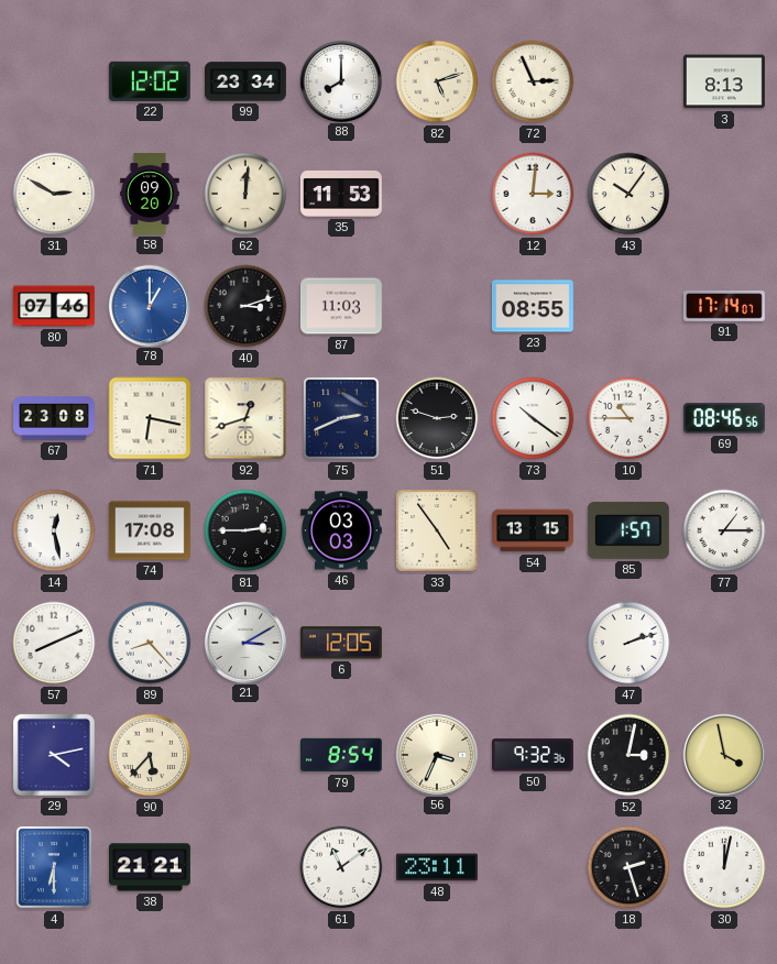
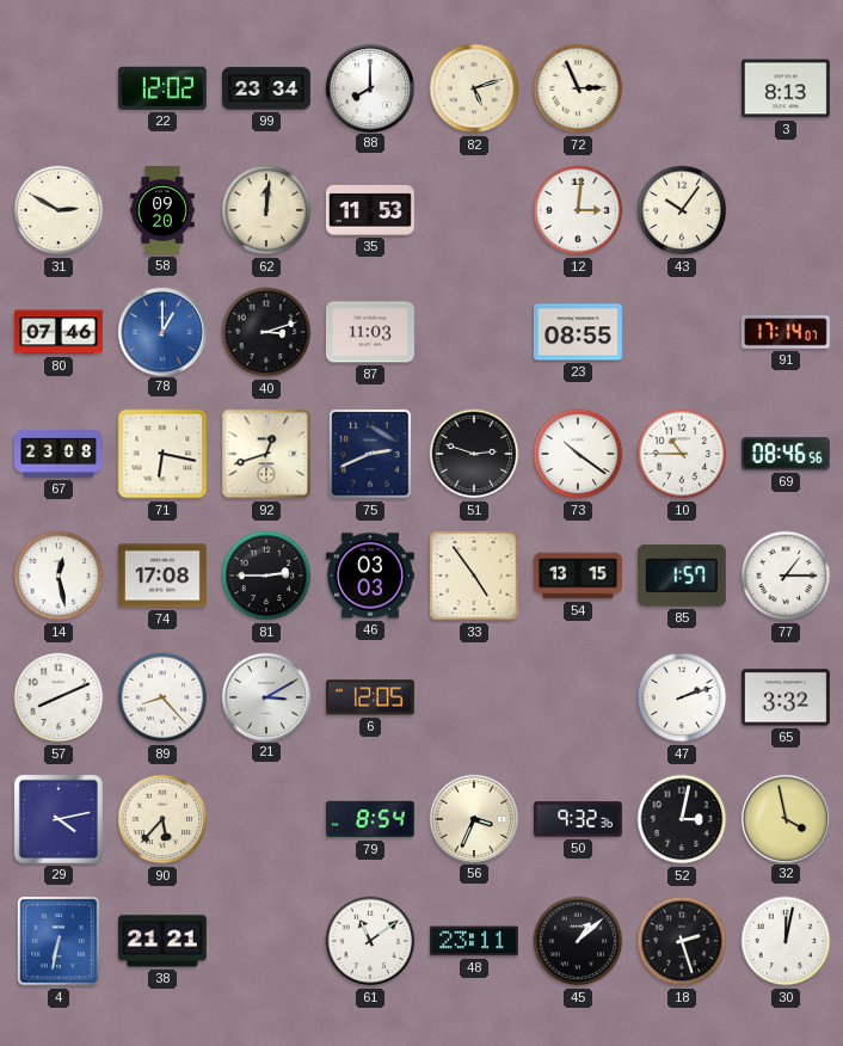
65: none -> 3:32 (786, 697)
4: 6:30 -> 6:32 (59, 941)
45: none -> 1:08 (578, 941)
